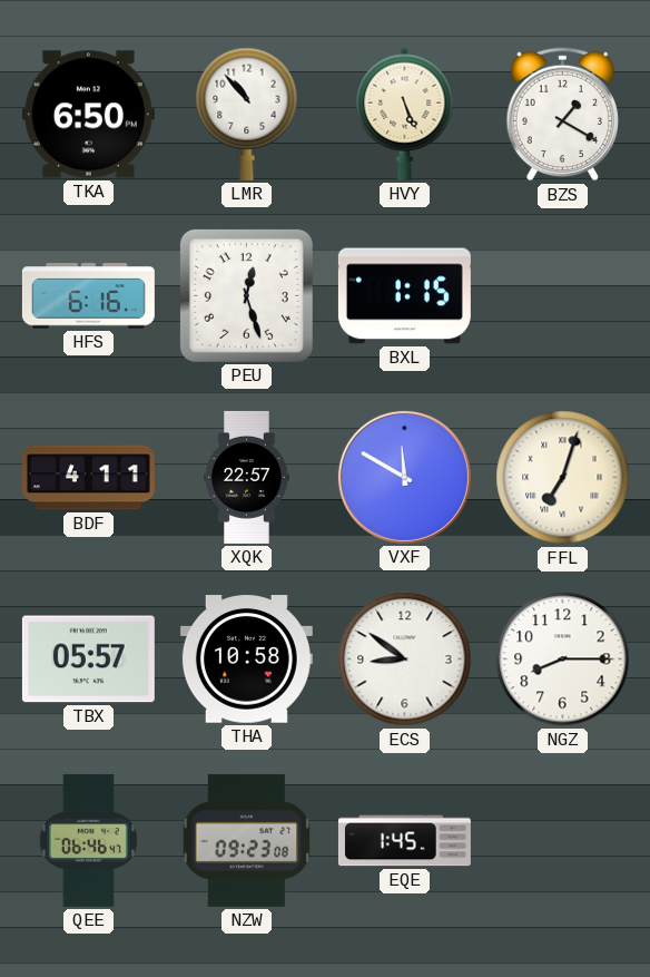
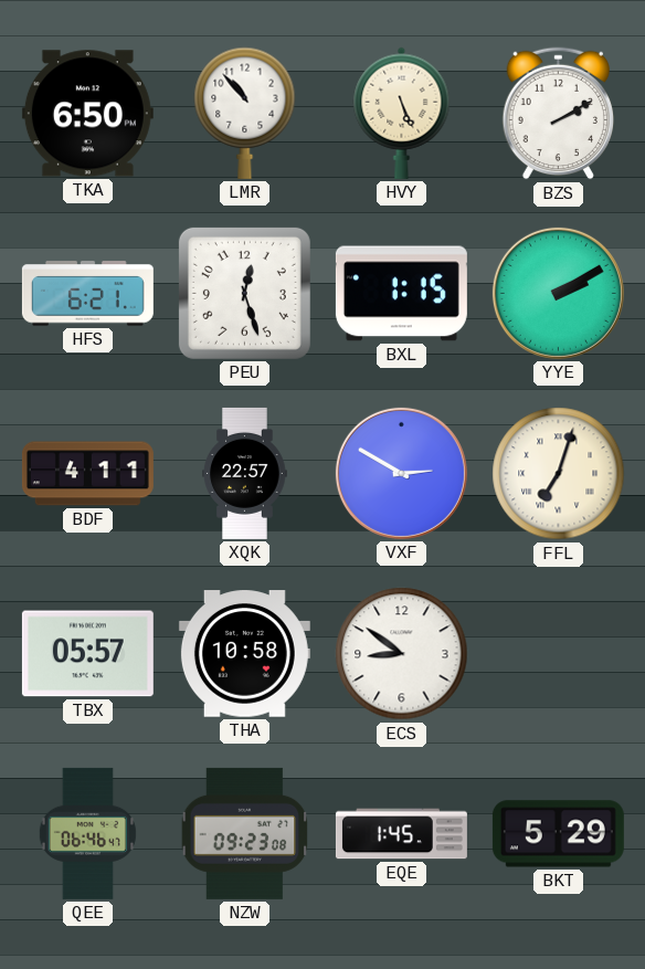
BZS: 1:20 -> 2:10 (558, 114)
HFS: 6:16 -> 6:21 (87, 294)
YYE: none -> 2:10 (558, 293)
VXF: 11:50 -> 2:50 (401, 473)
NGZ: 8:15 -> none (563, 660)
BKT: none -> 5:29 (558, 834)
